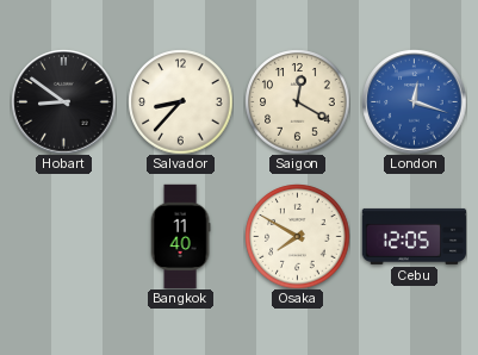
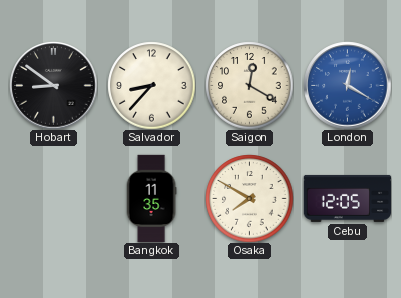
London: 12:18 -> 12:20 (347, 85)
Bangkok: 11:40 -> 11:35 (151, 198)
